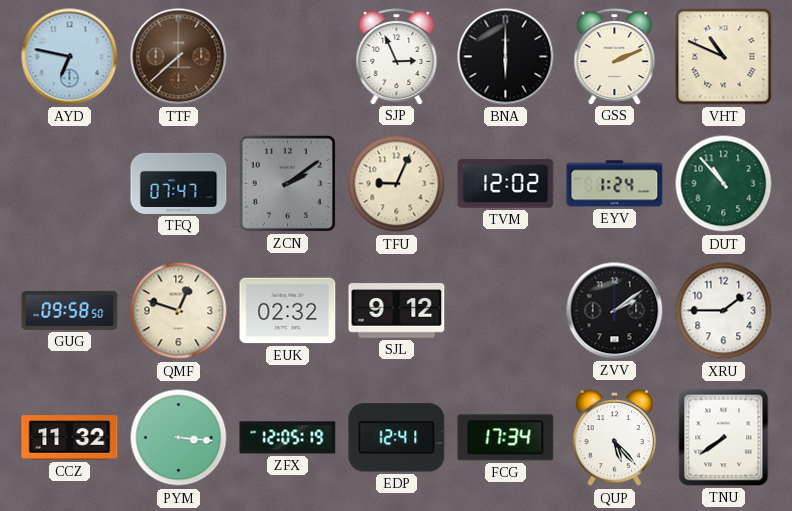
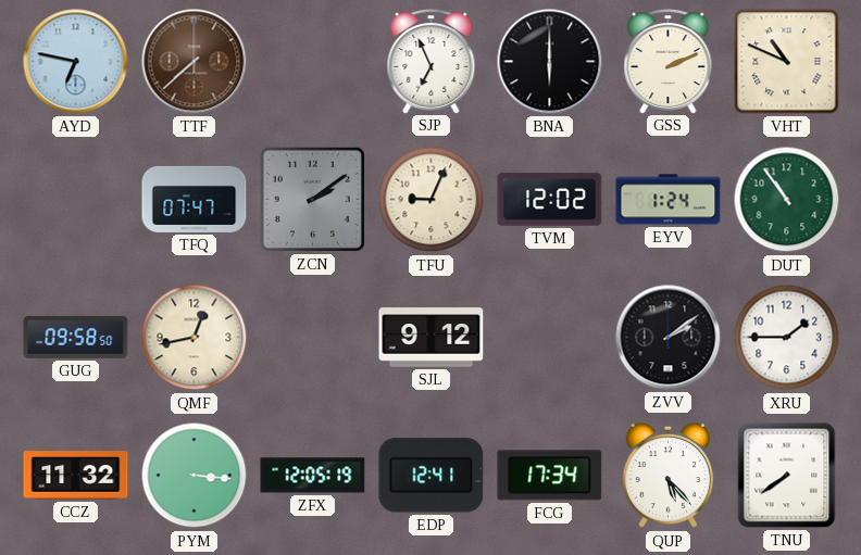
SJP: 2:56 -> 6:56 (432, 62)
DUT: 10:53 -> 10:54 (787, 200)
QMF: 12:48 -> 12:43 (195, 338)
EUK: 02:32 -> none (288, 311)
